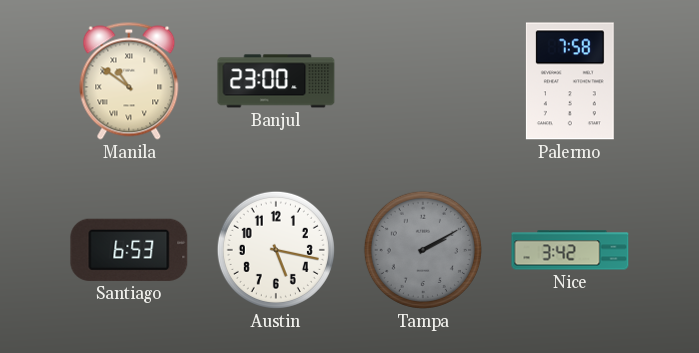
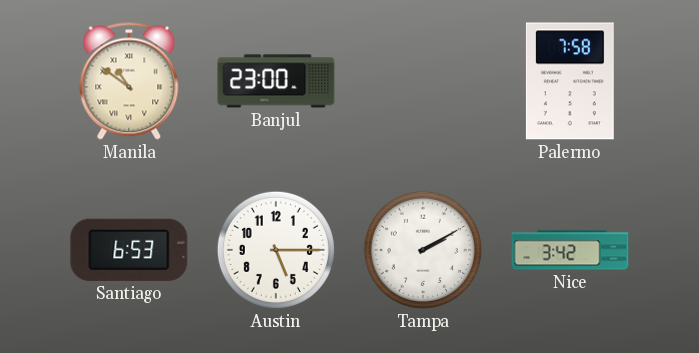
Austin: 5:17 -> 5:15 (276, 250)
Tampa dial: grey -> white (423, 250)
